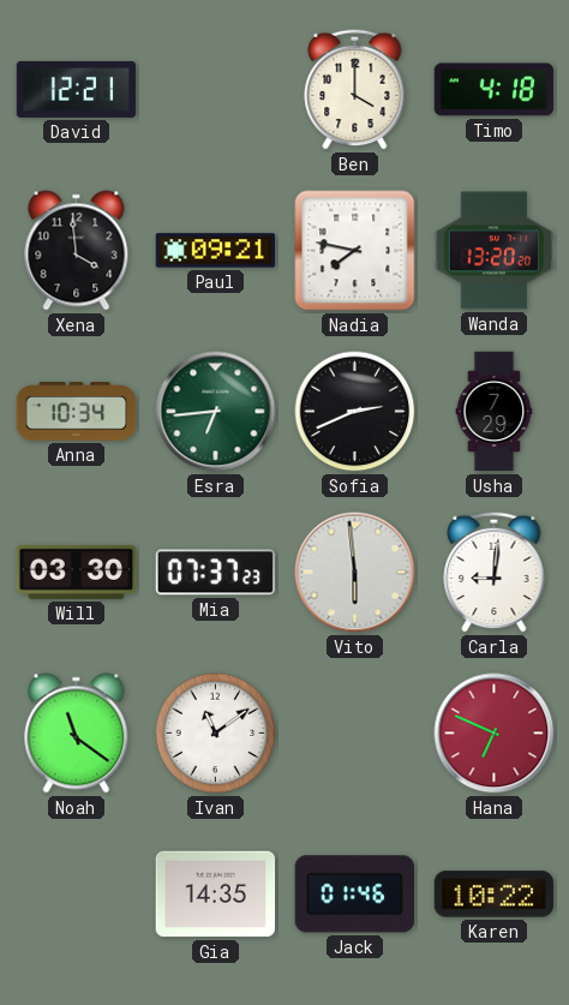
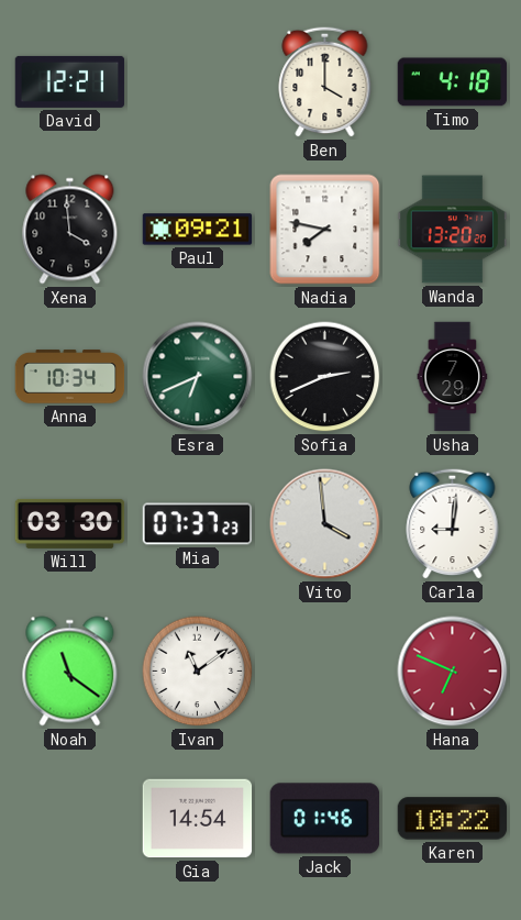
Esra: 6:44 -> 6:41 (198, 377)
Vito: 5:59 -> 3:59 (325, 524)
Gia: 14:35 -> 14:54 (198, 819)
